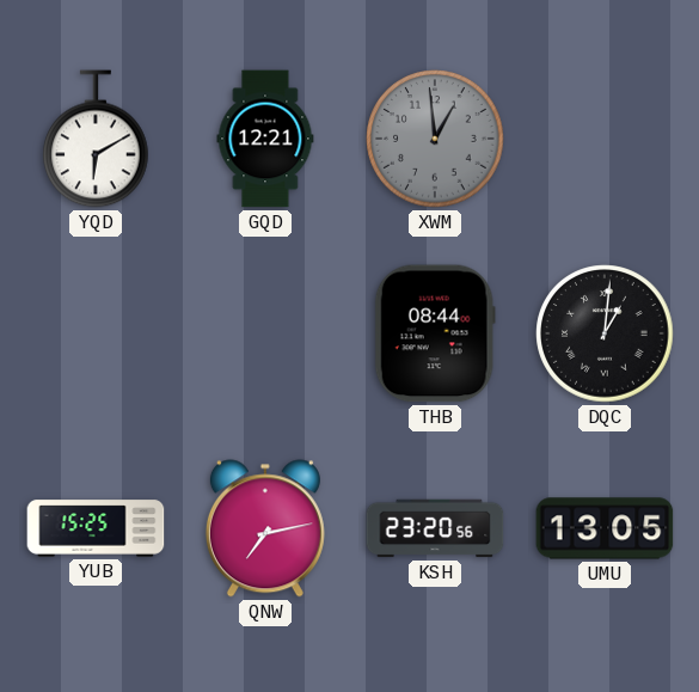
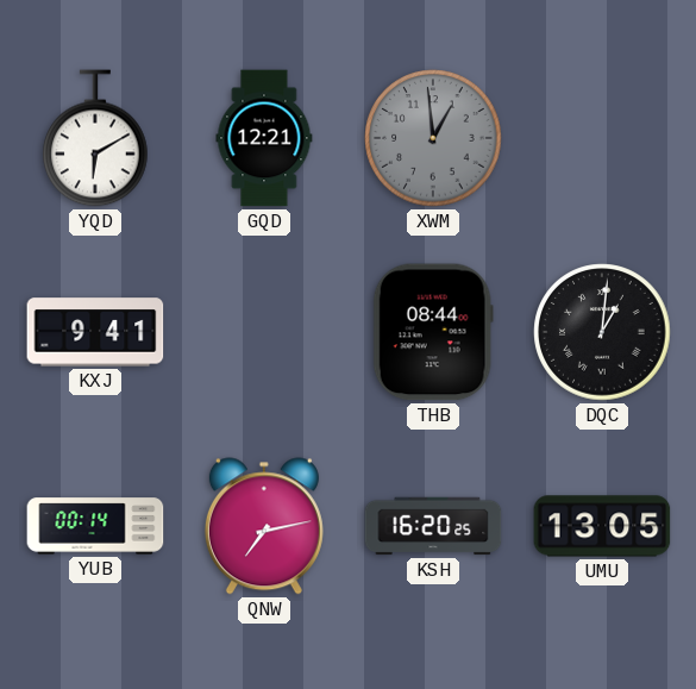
KXJ: none -> 9:41 (95, 332)
YUB: 15:25 -> 00:14 (95, 526)
KSH: 23:20 -> 16:20 (433, 526)
